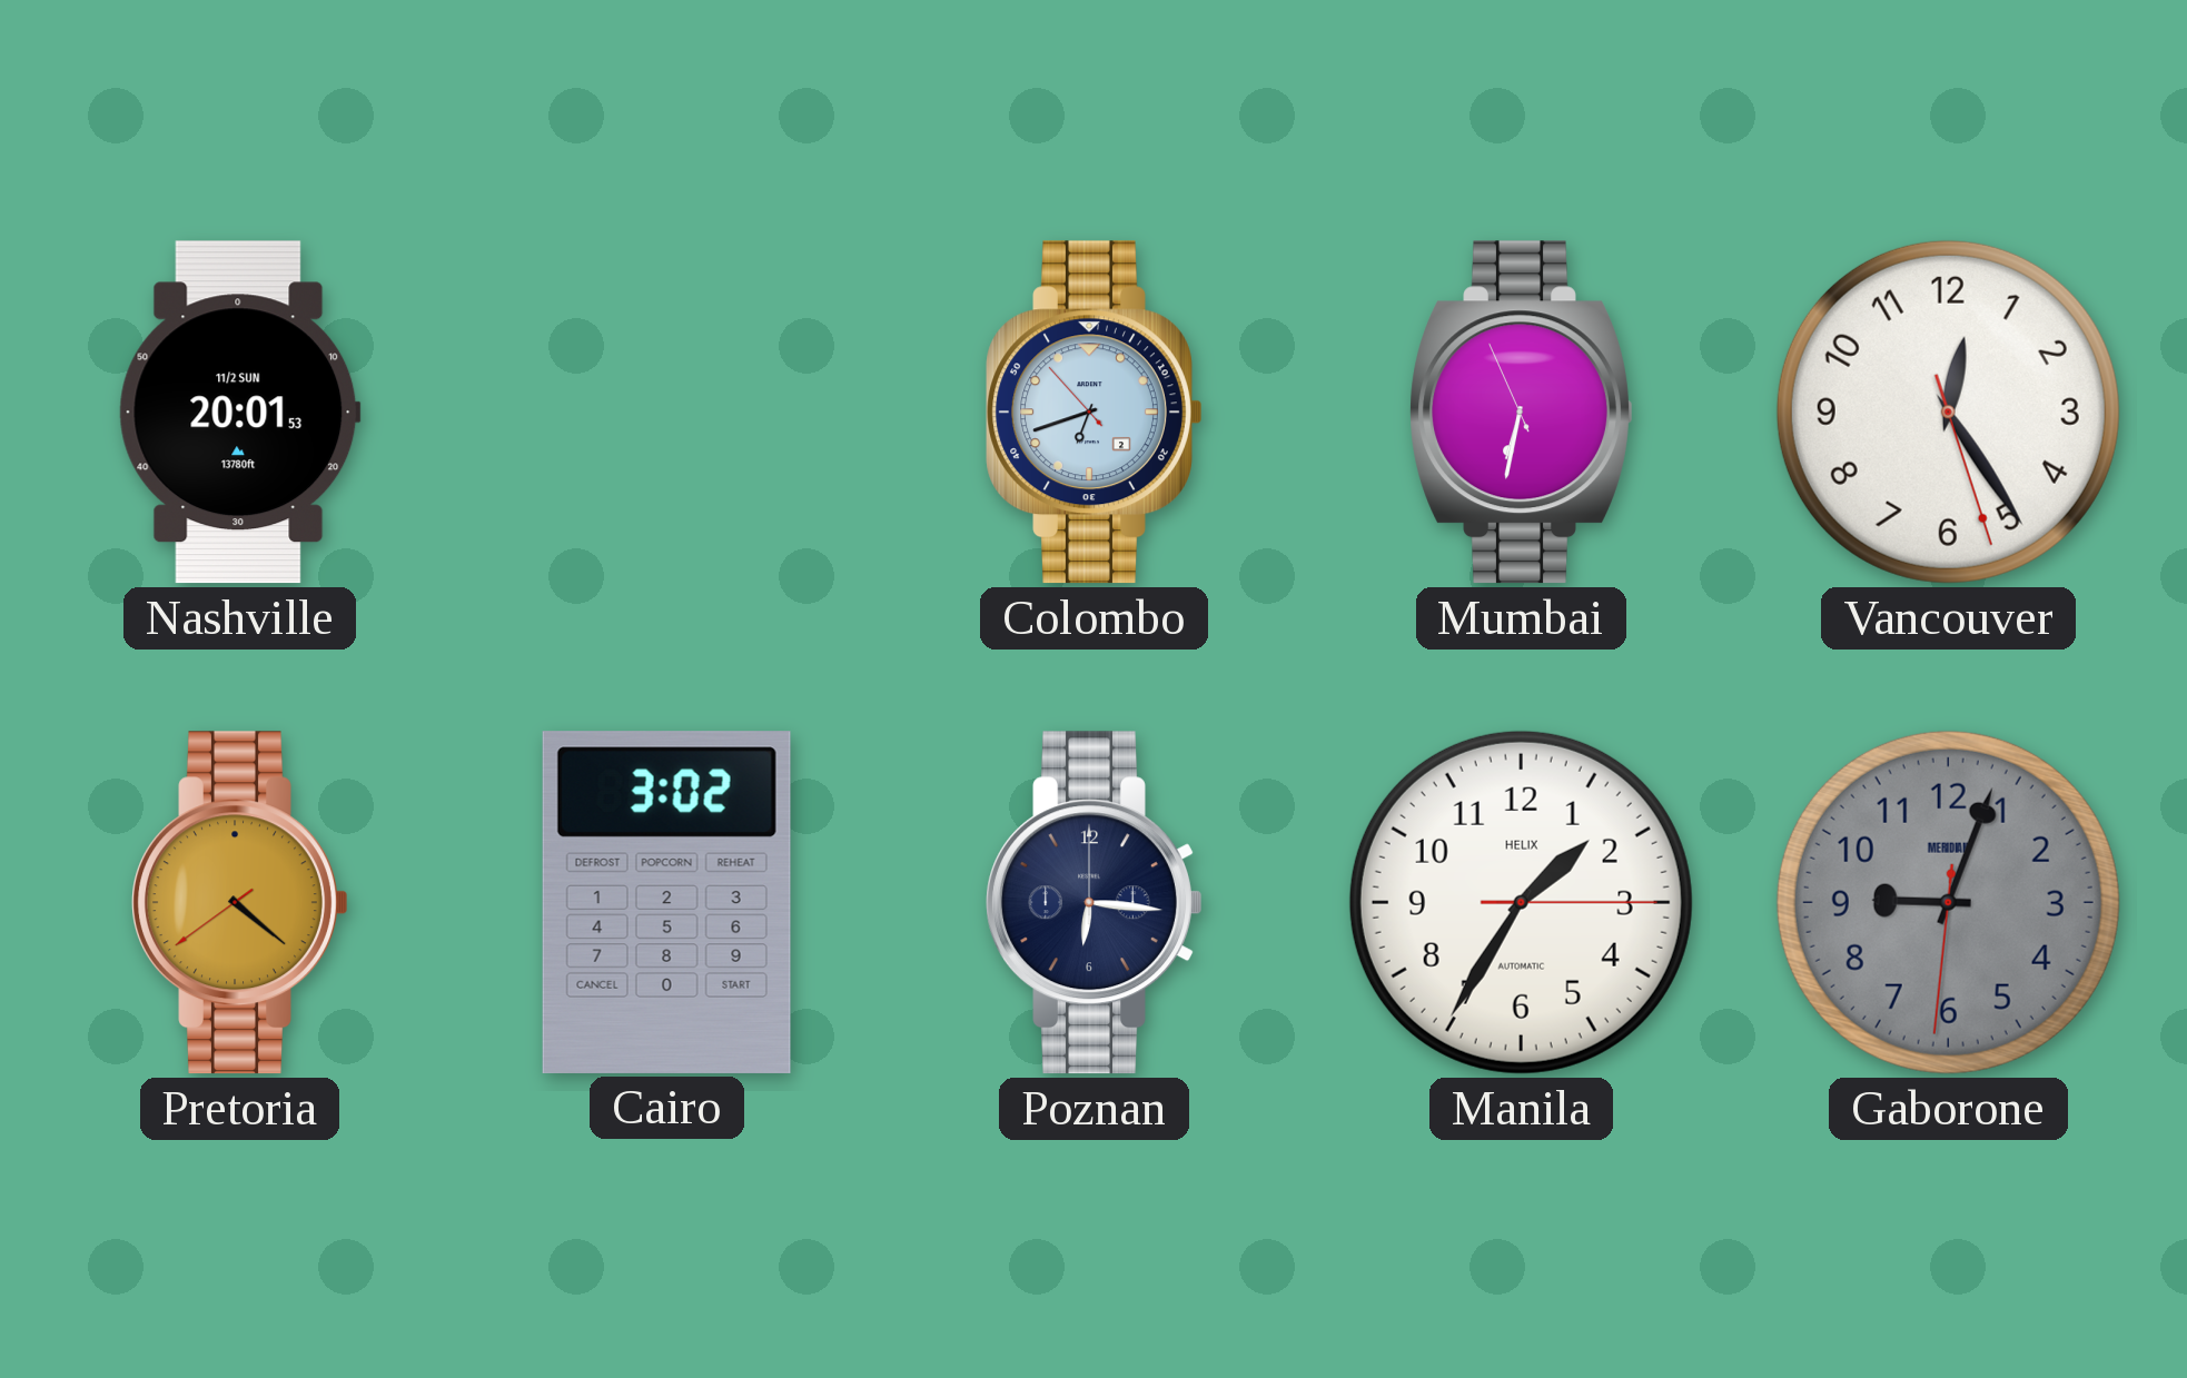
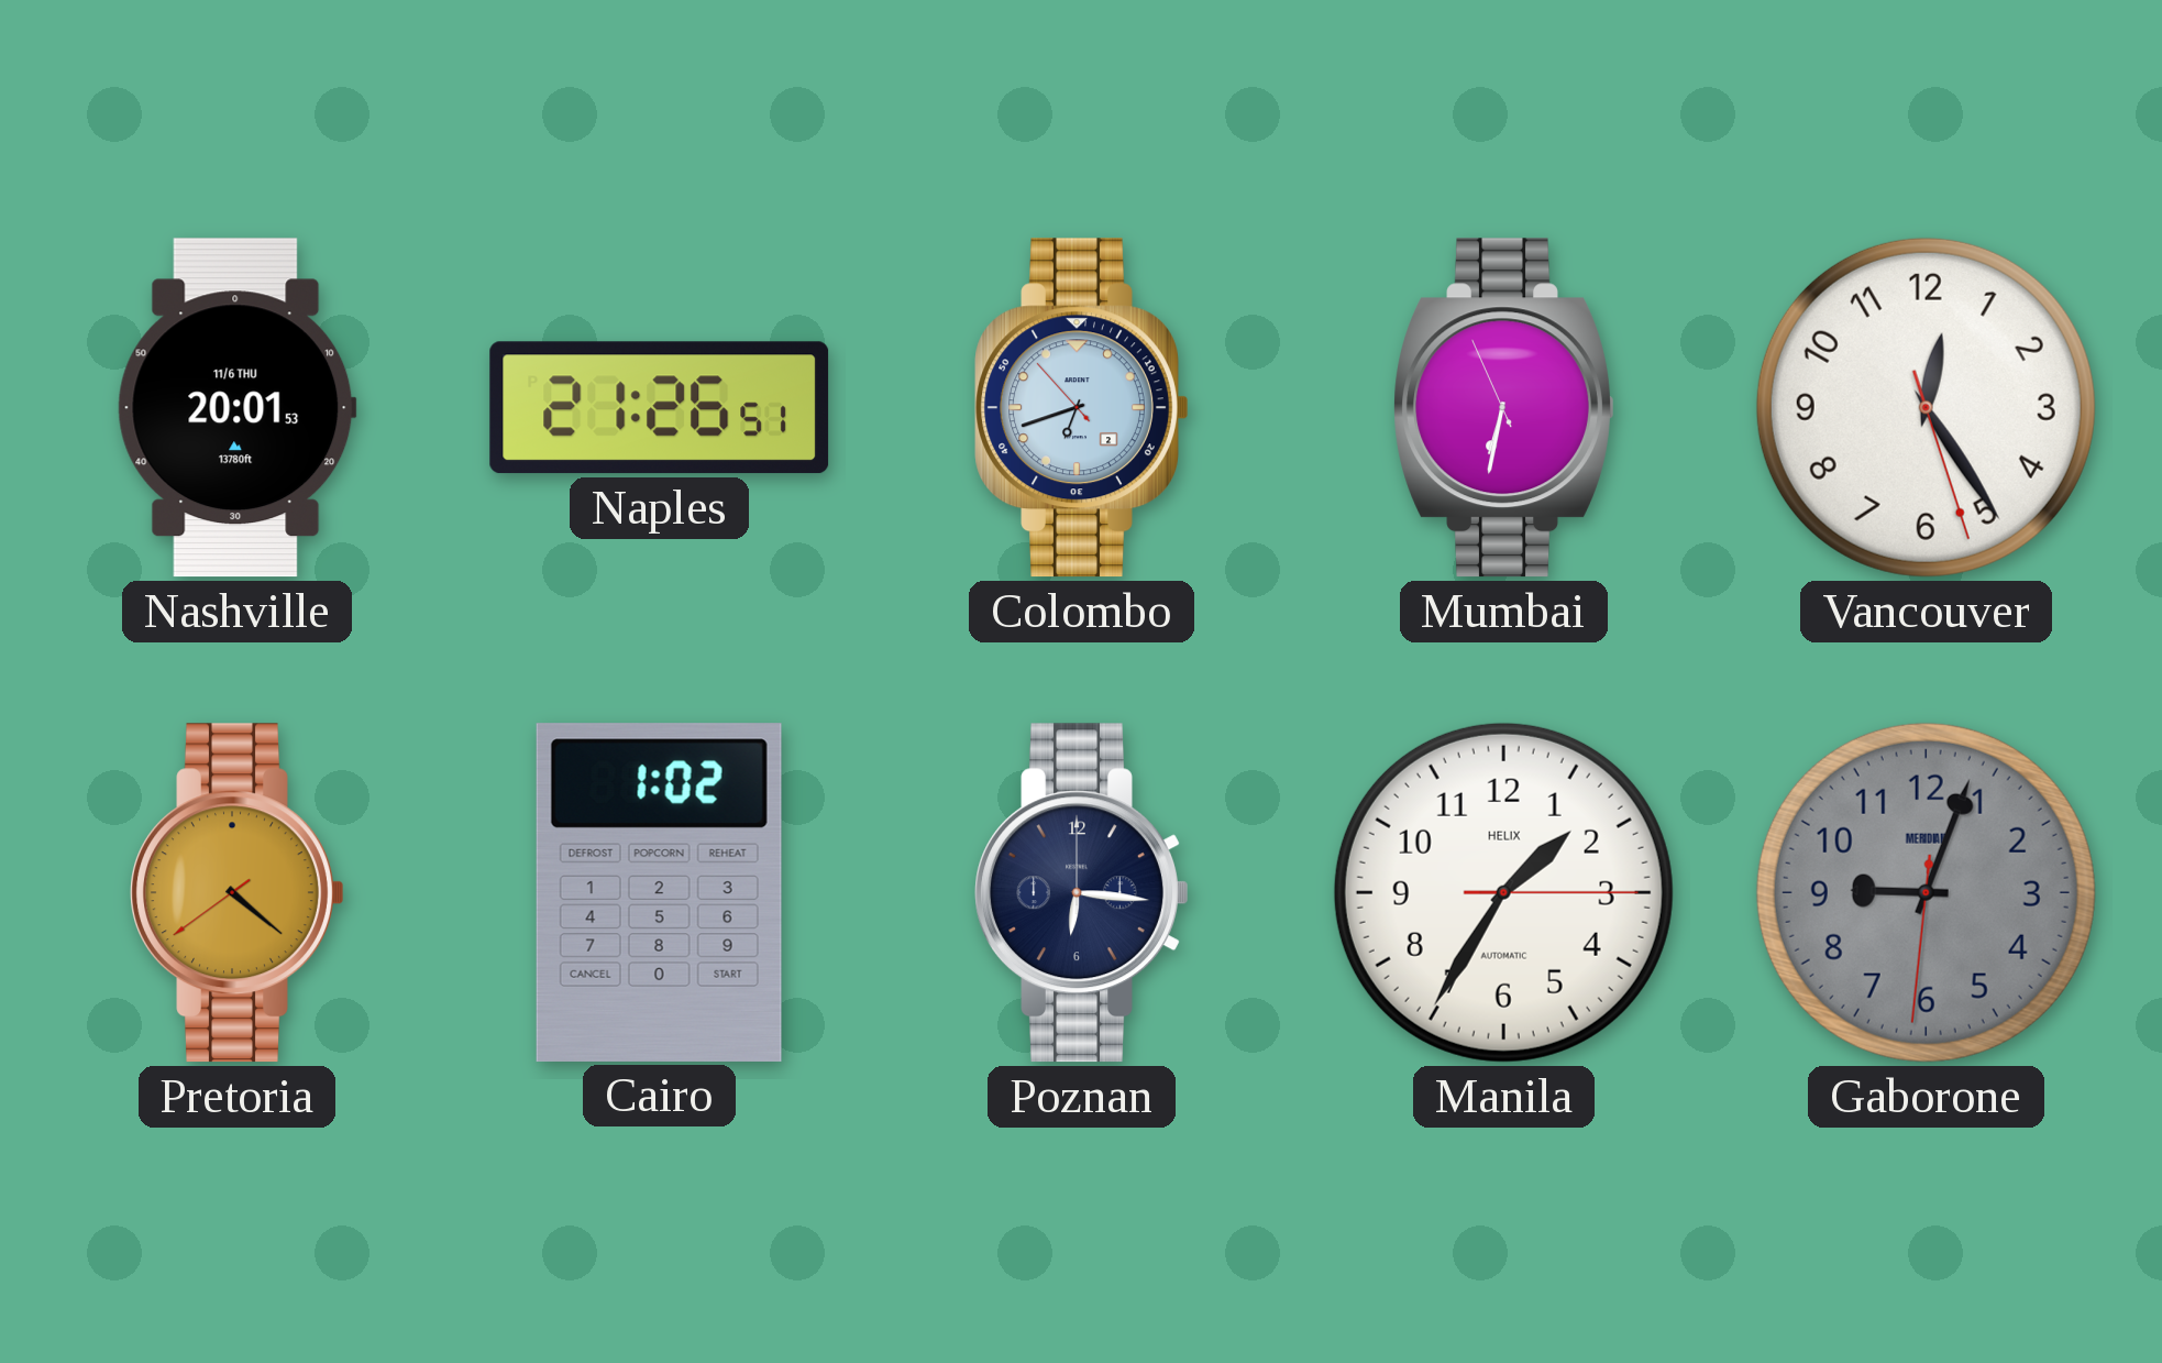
Nashville date: 11/2 SUN -> 11/6 THU (236, 408)
Naples: none -> 21:26 (660, 408)
Cairo: 3:02 -> 1:02 (659, 892)
